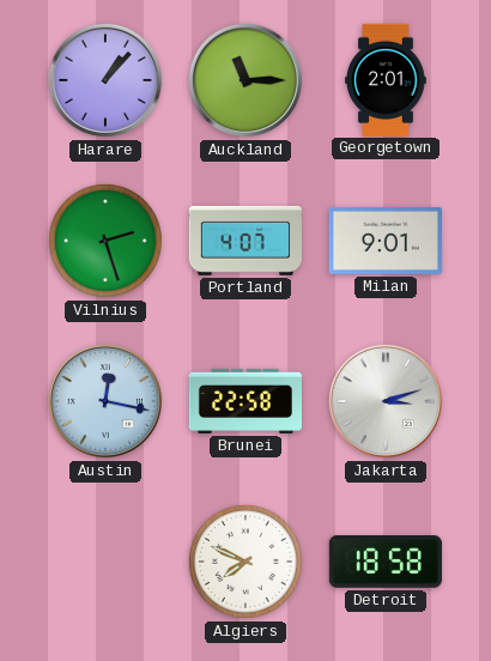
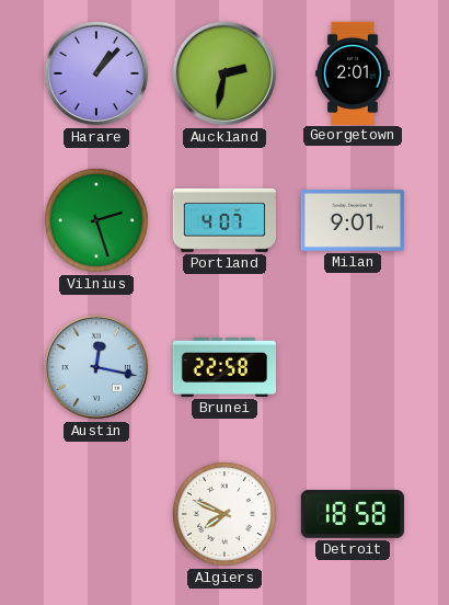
Auckland: 11:15 -> 2:32 (225, 73)
Jakarta: 3:12 -> none (386, 401)
